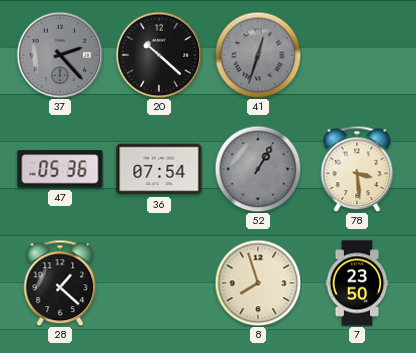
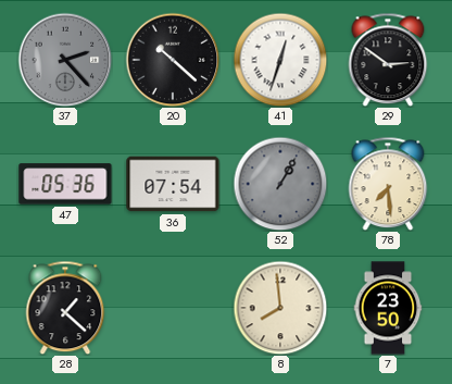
41 dial: grey -> white (280, 60)
29: none -> 2:51 (388, 60)
78: 3:29 -> 7:29 (388, 184)
8: 7:57 -> 7:59 (280, 308)
